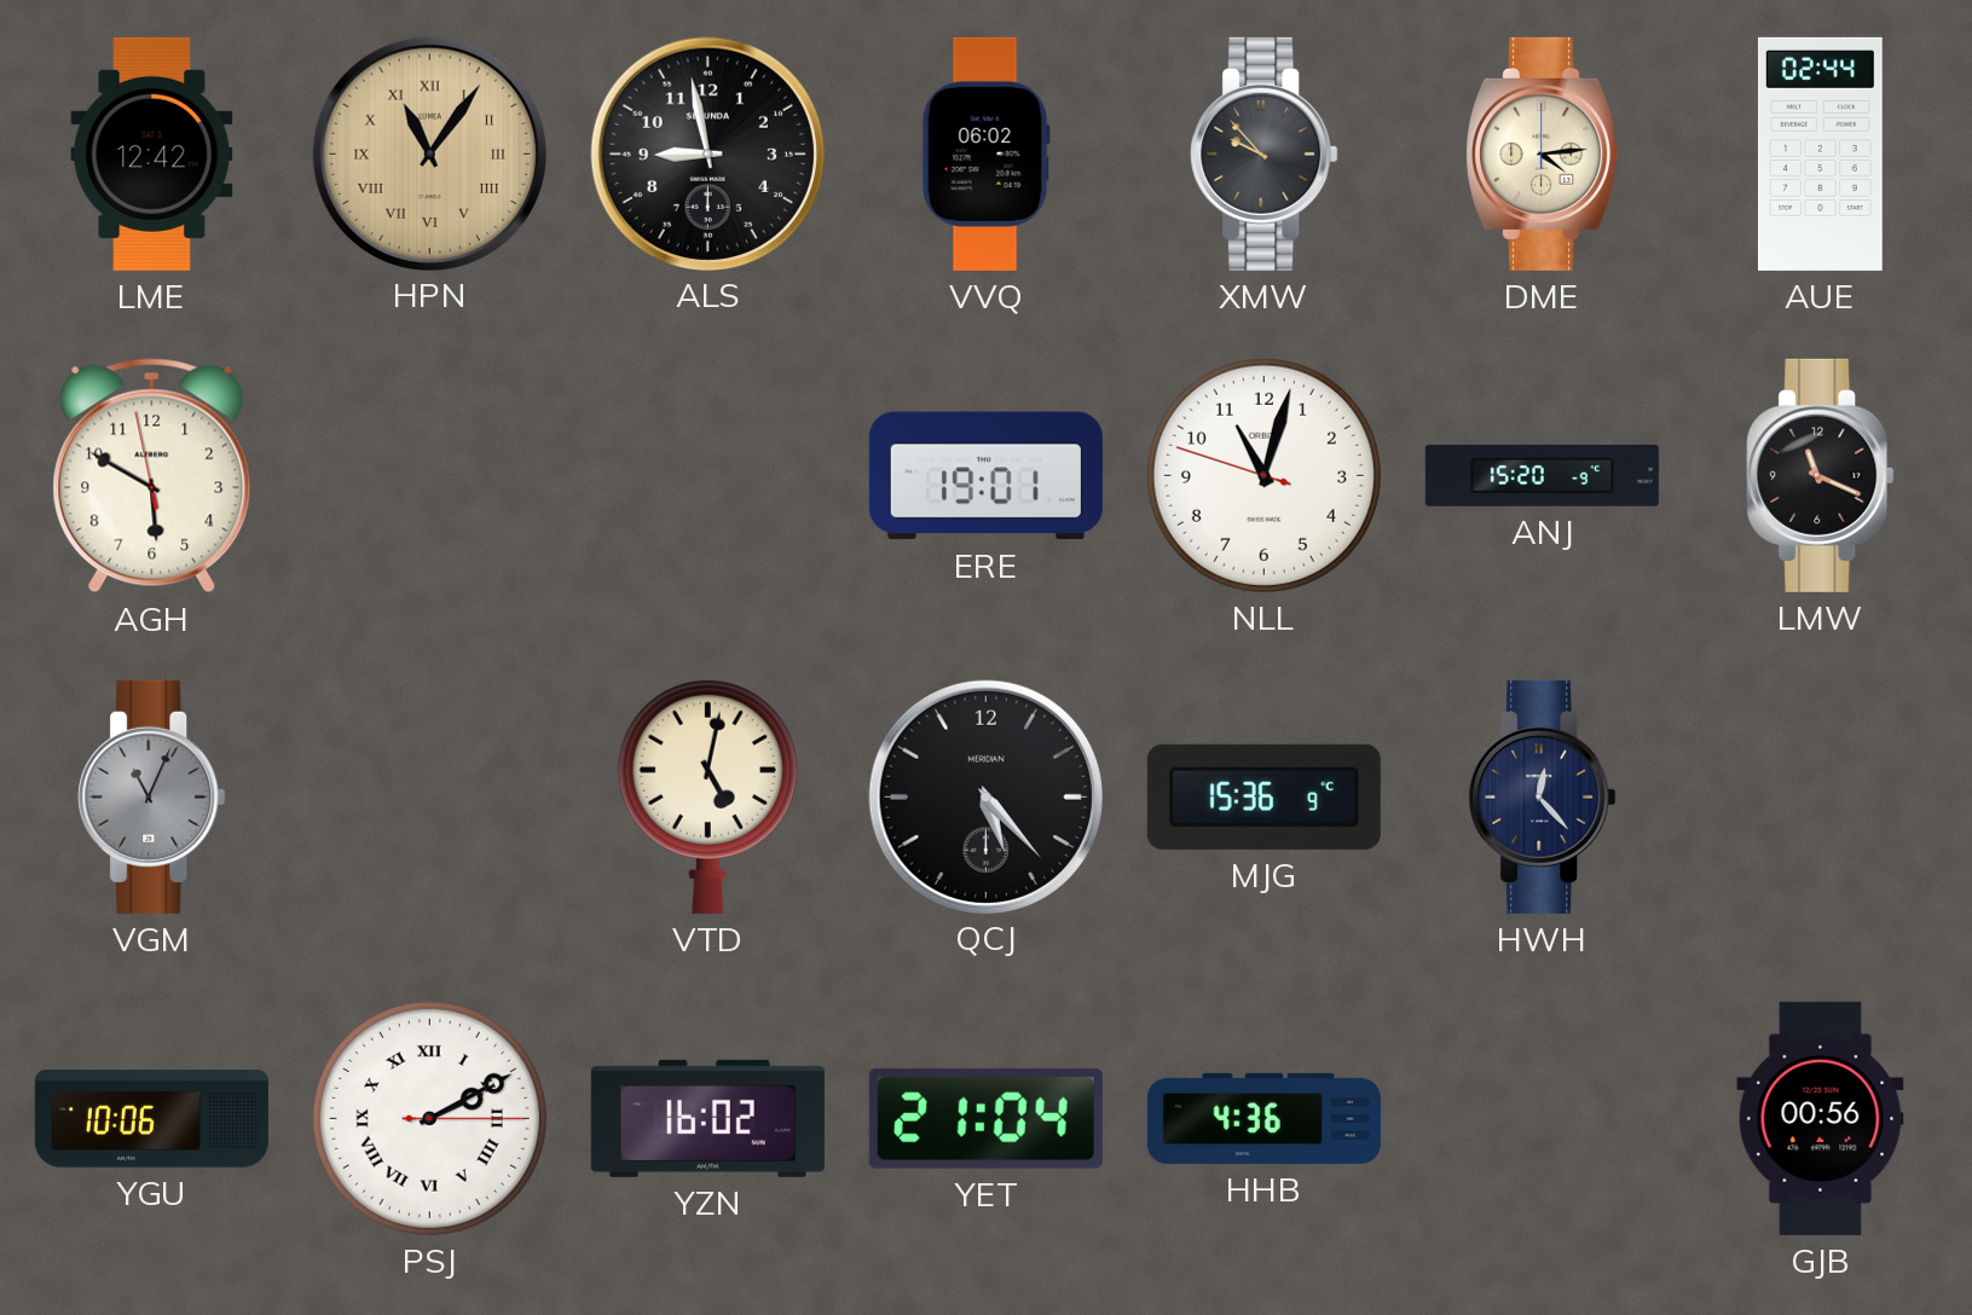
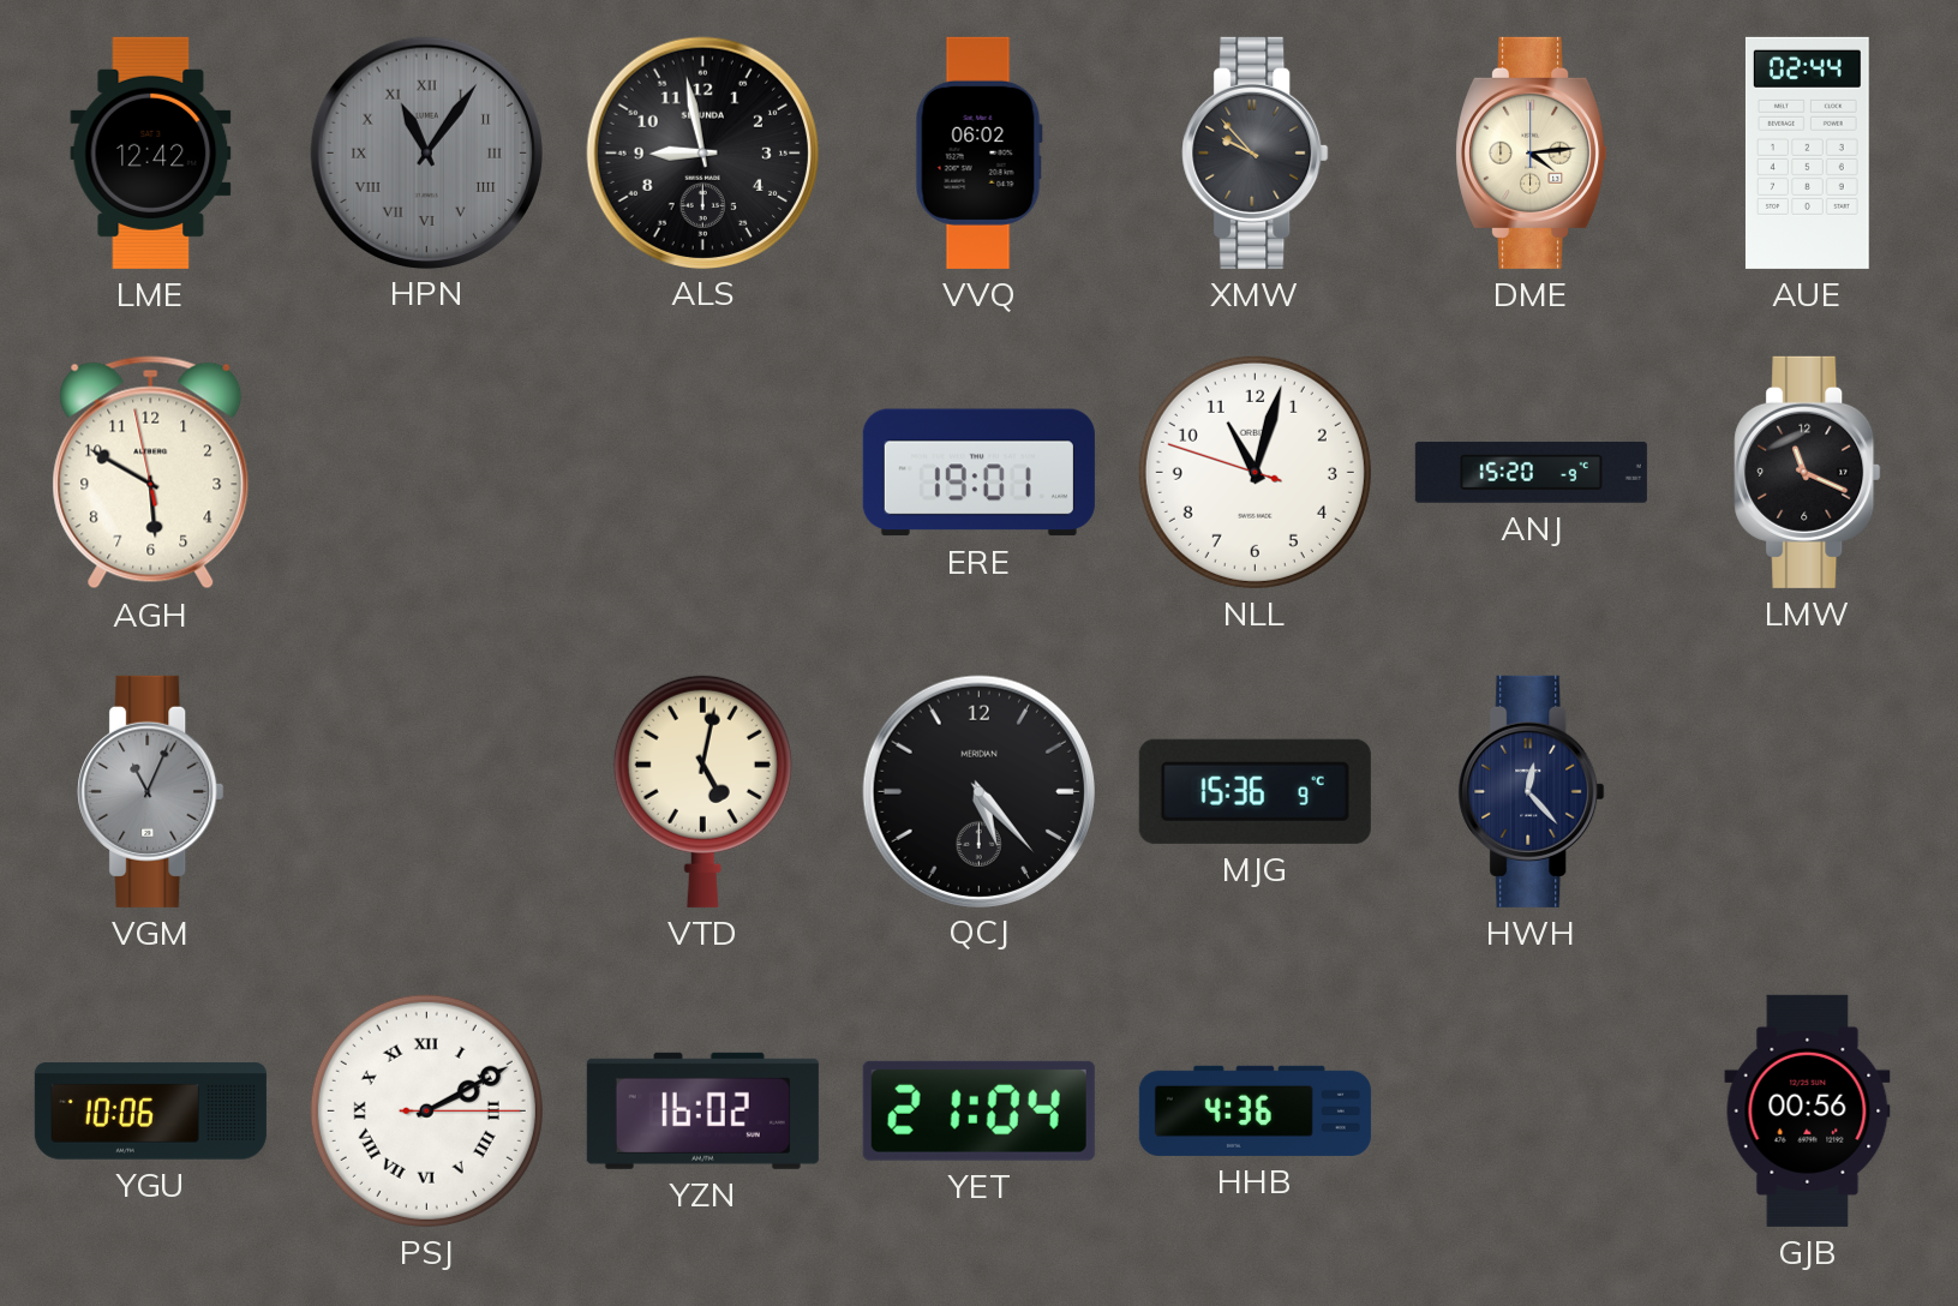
HPN dial: champagne -> grey (426, 152)
